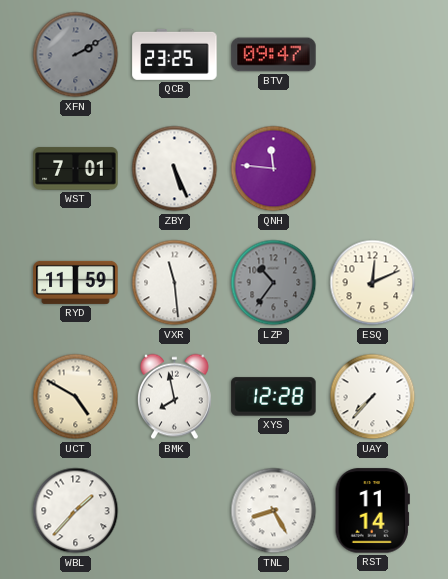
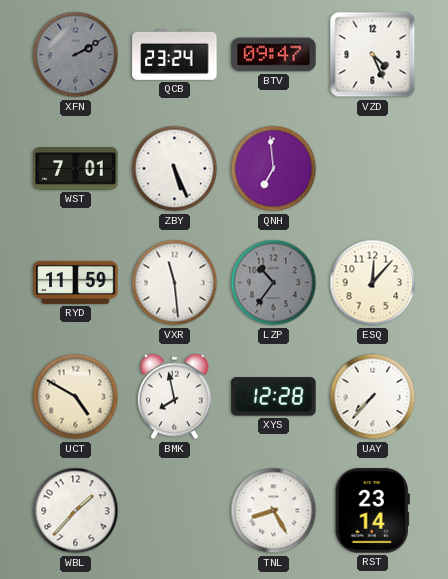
QCB: 23:25 -> 23:24 (175, 54)
VZD: none -> 4:26 (373, 55)
QNH: 11:46 -> 6:59 (274, 169)
ESQ: 12:11 -> 12:07 (373, 283)
RST: 11:14 -> 23:14 (372, 511)
